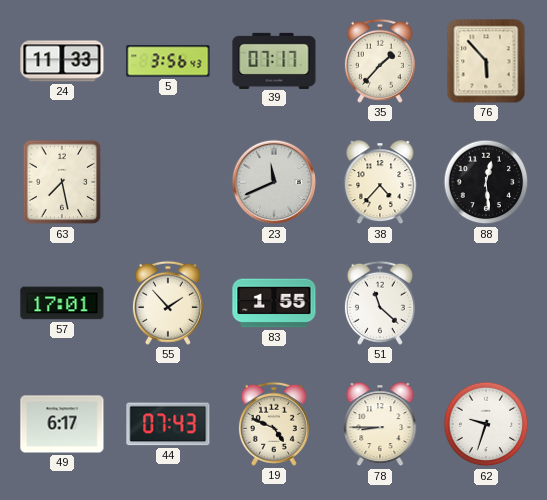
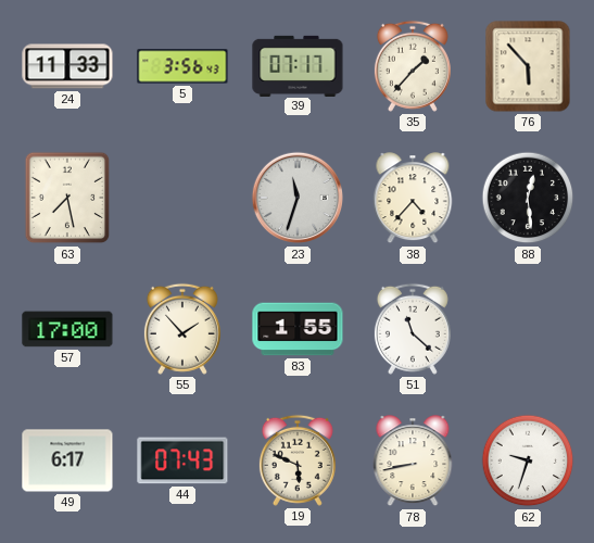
23: 11:41 -> 11:33 (298, 198)
57: 17:01 -> 17:00 (67, 329)
19: 4:49 -> 5:49 (298, 460)
78: 8:45 -> 8:43 (413, 462)
